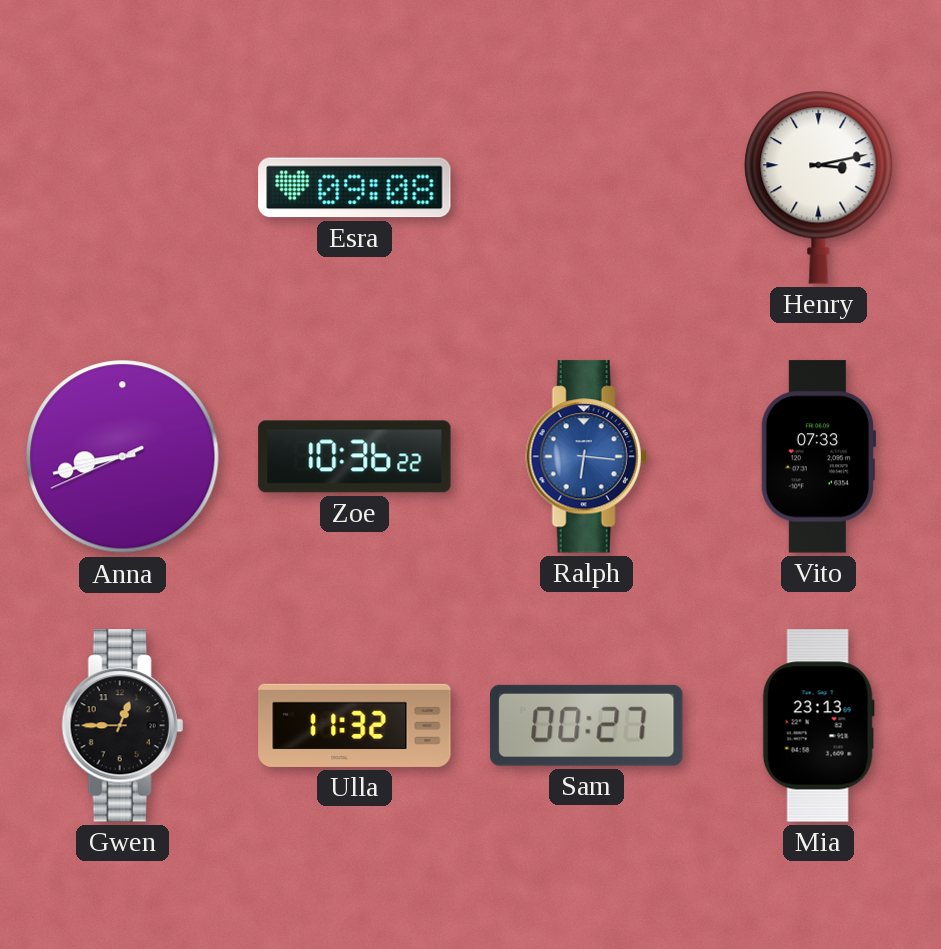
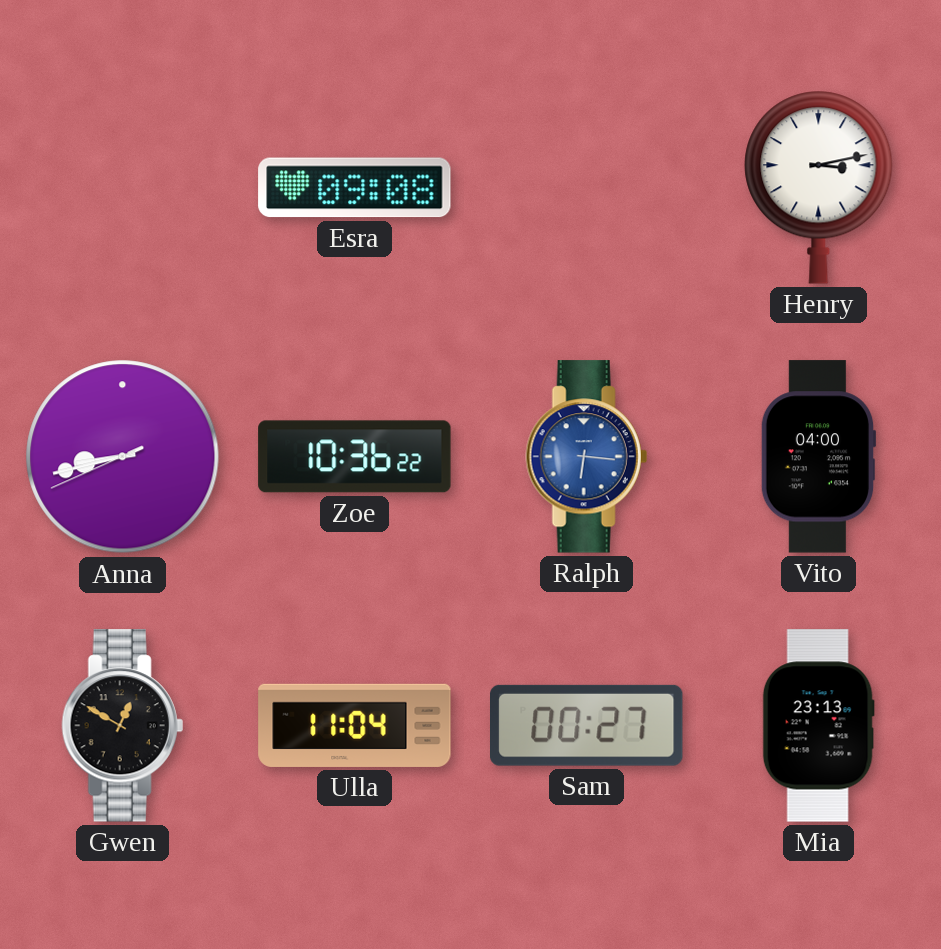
Vito: 07:33 -> 04:00 (818, 457)
Gwen: 12:45 -> 12:50 (122, 726)
Ulla: 11:32 -> 11:04 (355, 725)
